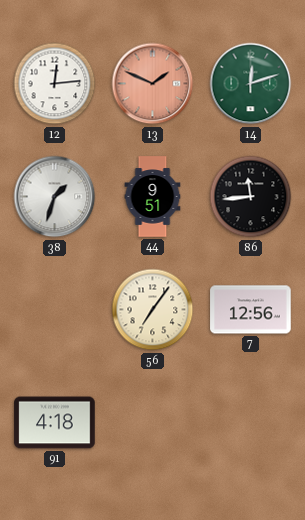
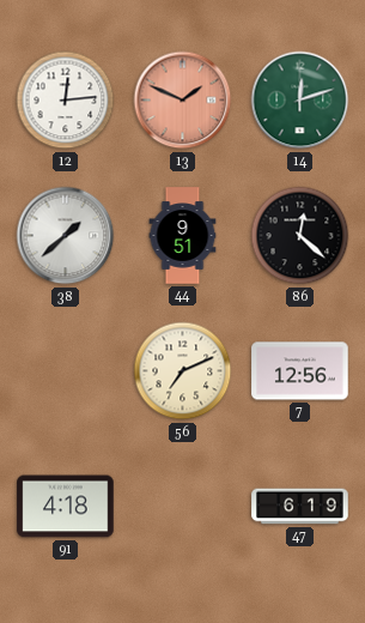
38: 1:33 -> 1:38 (66, 236)
86: 11:44 -> 12:22 (300, 236)
56: 7:06 -> 7:11 (183, 371)
47: none -> 6:19 (300, 507)
